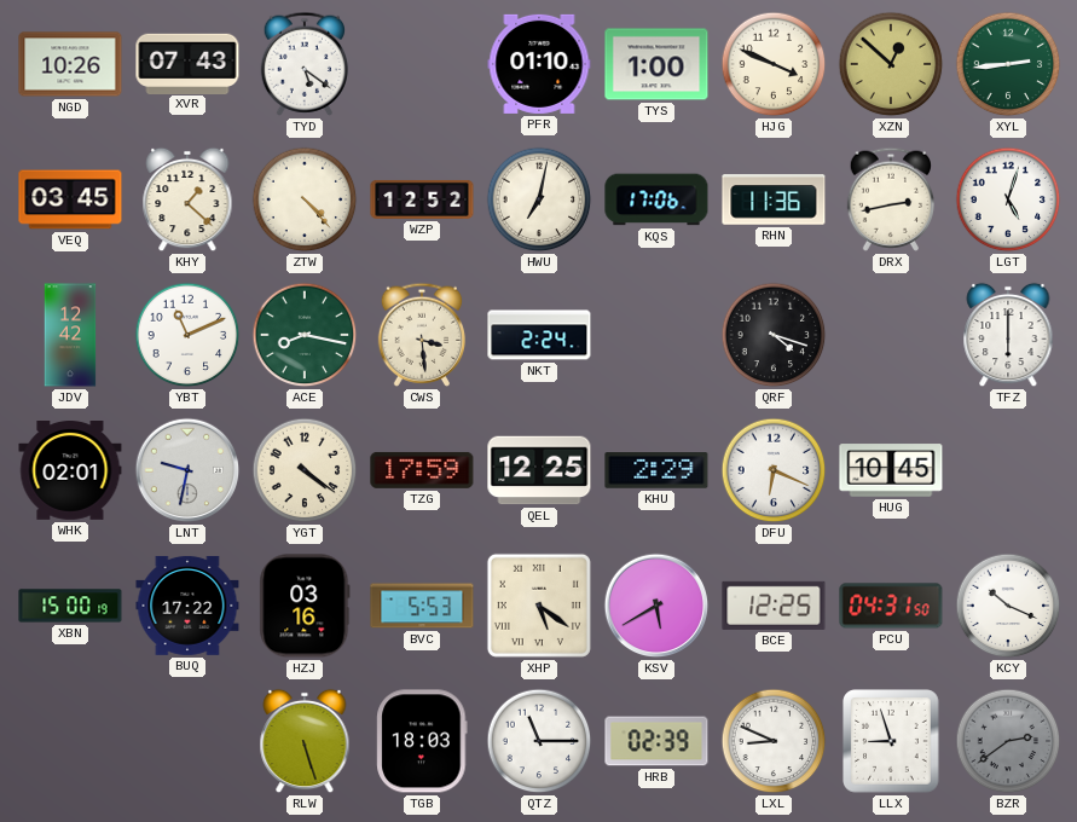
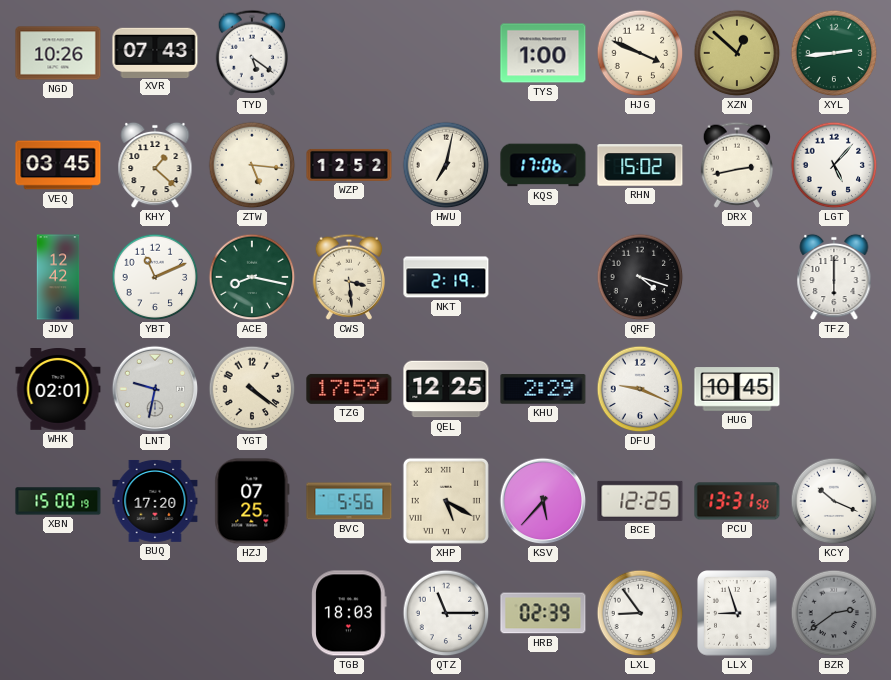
PFR: 01:10 -> none (539, 64)
ZTW: 4:23 -> 5:16 (252, 165)
RHN: 11:36 -> 15:02 (640, 165)
LGT: 5:03 -> 5:07 (834, 165)
NKT: 2:24 -> 2:19 (446, 277)
DFU: 6:19 -> 9:19 (640, 389)
BUQ: 17:22 -> 17:20 (155, 501)
HZJ: 03:16 -> 07:25 (252, 501)
BVC: 5:53 -> 5:56 (349, 501)
XHP: 5:21 -> 5:20 (446, 501)
KSV: 5:40 -> 5:37 (543, 501)
PCU: 04:31 -> 13:31 (737, 501)
RLW: 5:27 -> none (305, 741)
LXL: 8:49 -> 8:54 (640, 613)
